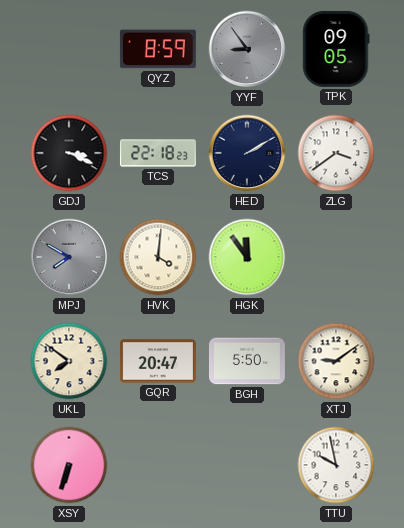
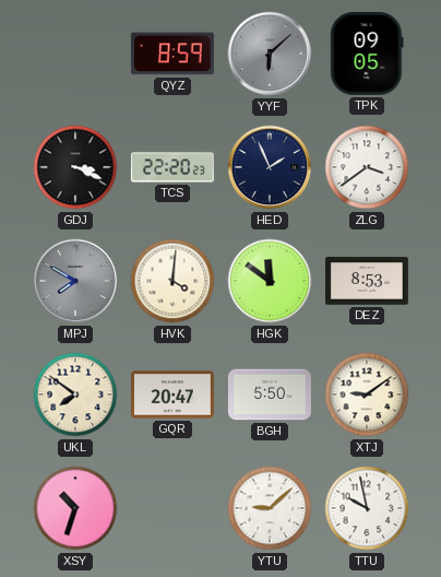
YYF: 8:54 -> 6:08 (270, 54)
TCS: 22:18 -> 22:20 (172, 167)
HED: 2:10 -> 1:56 (270, 167)
HGK: 11:54 -> 11:51 (270, 281)
DEZ: none -> 8:53 (367, 281)
XSY: 6:33 -> 10:33 (75, 508)
YTU: none -> 9:08 (270, 508)
